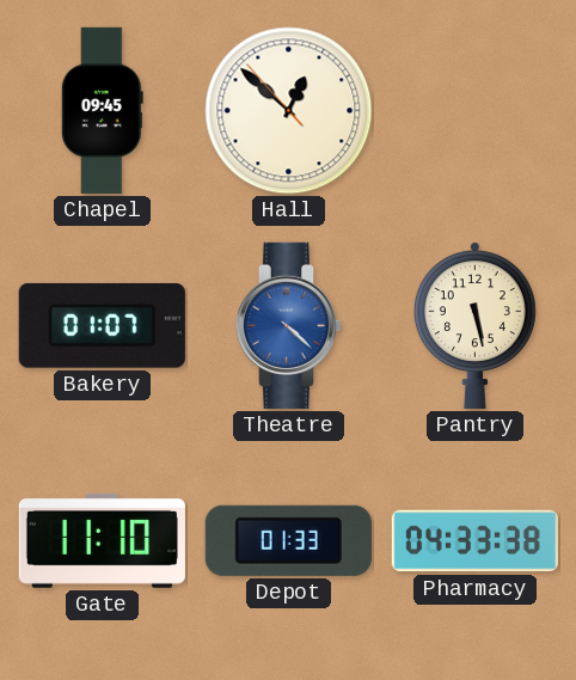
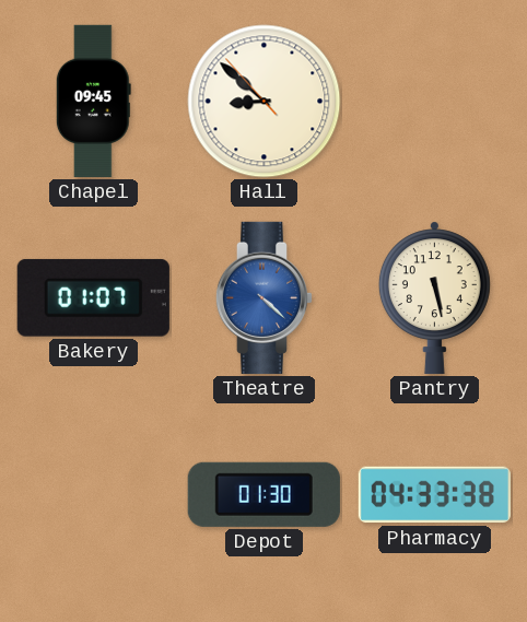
Hall: 12:51 -> 8:51 (265, 102)
Gate: 11:10 -> none (102, 540)
Depot: 01:33 -> 01:30 (263, 494)
